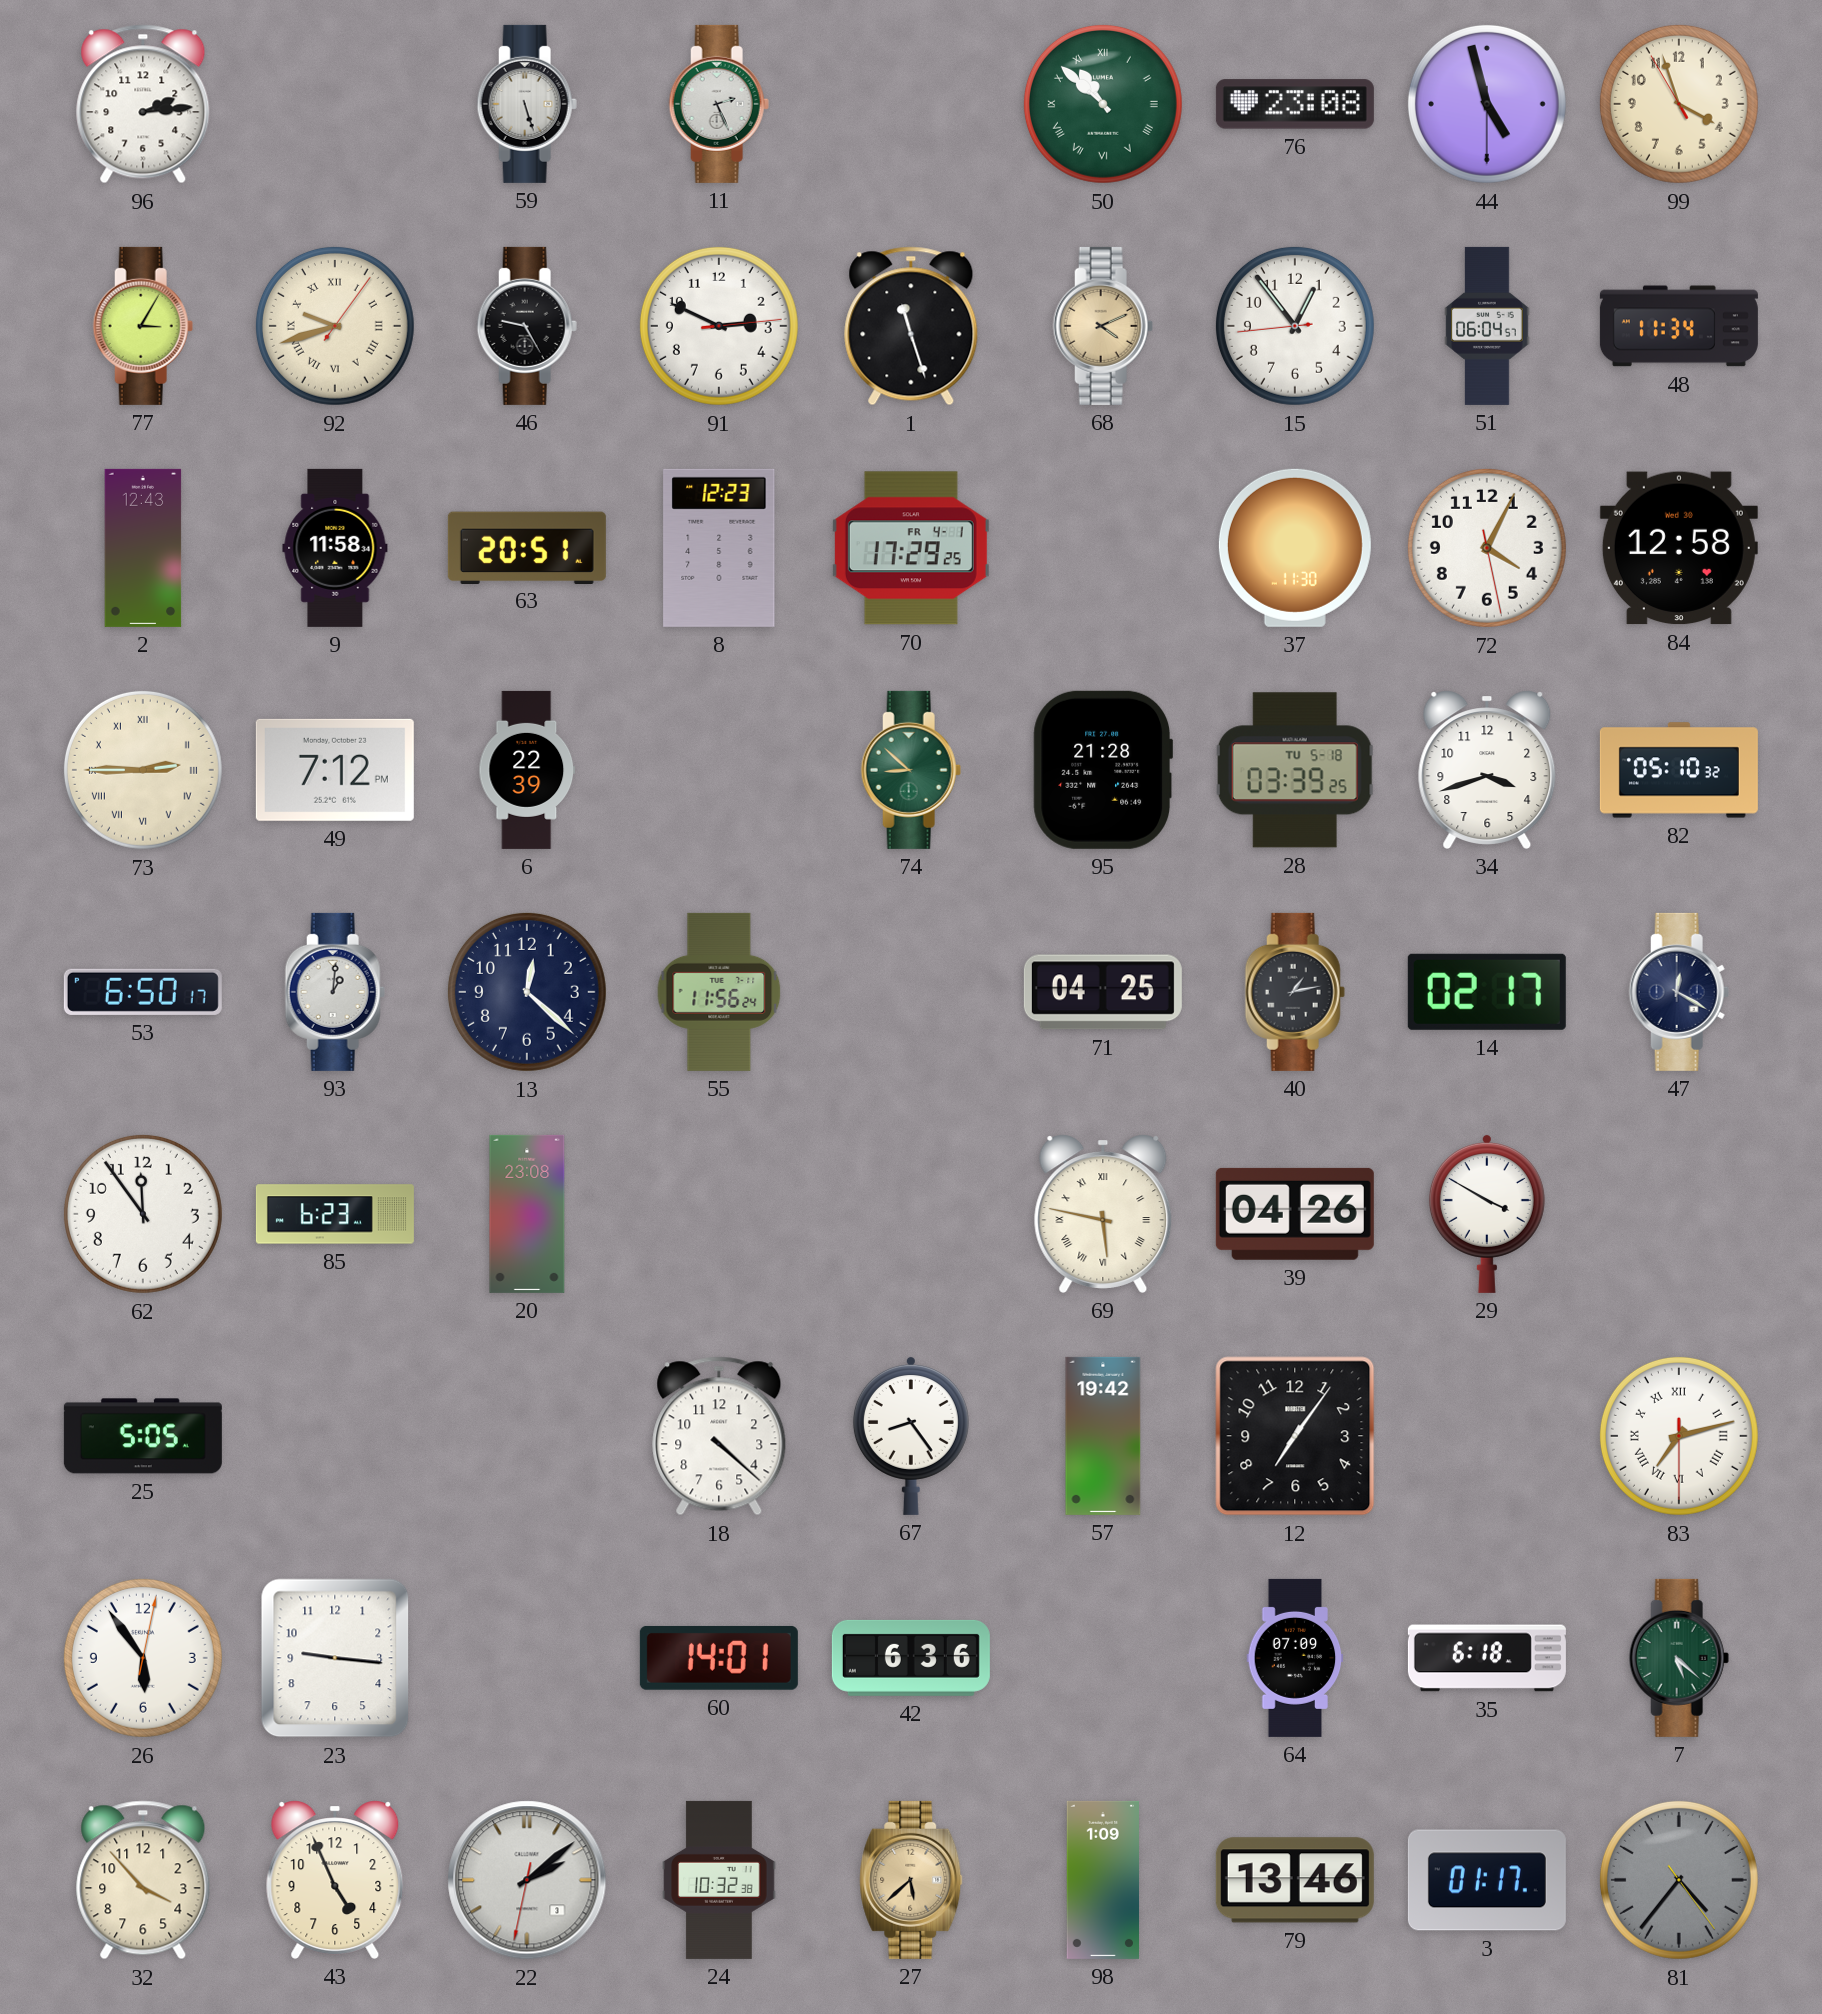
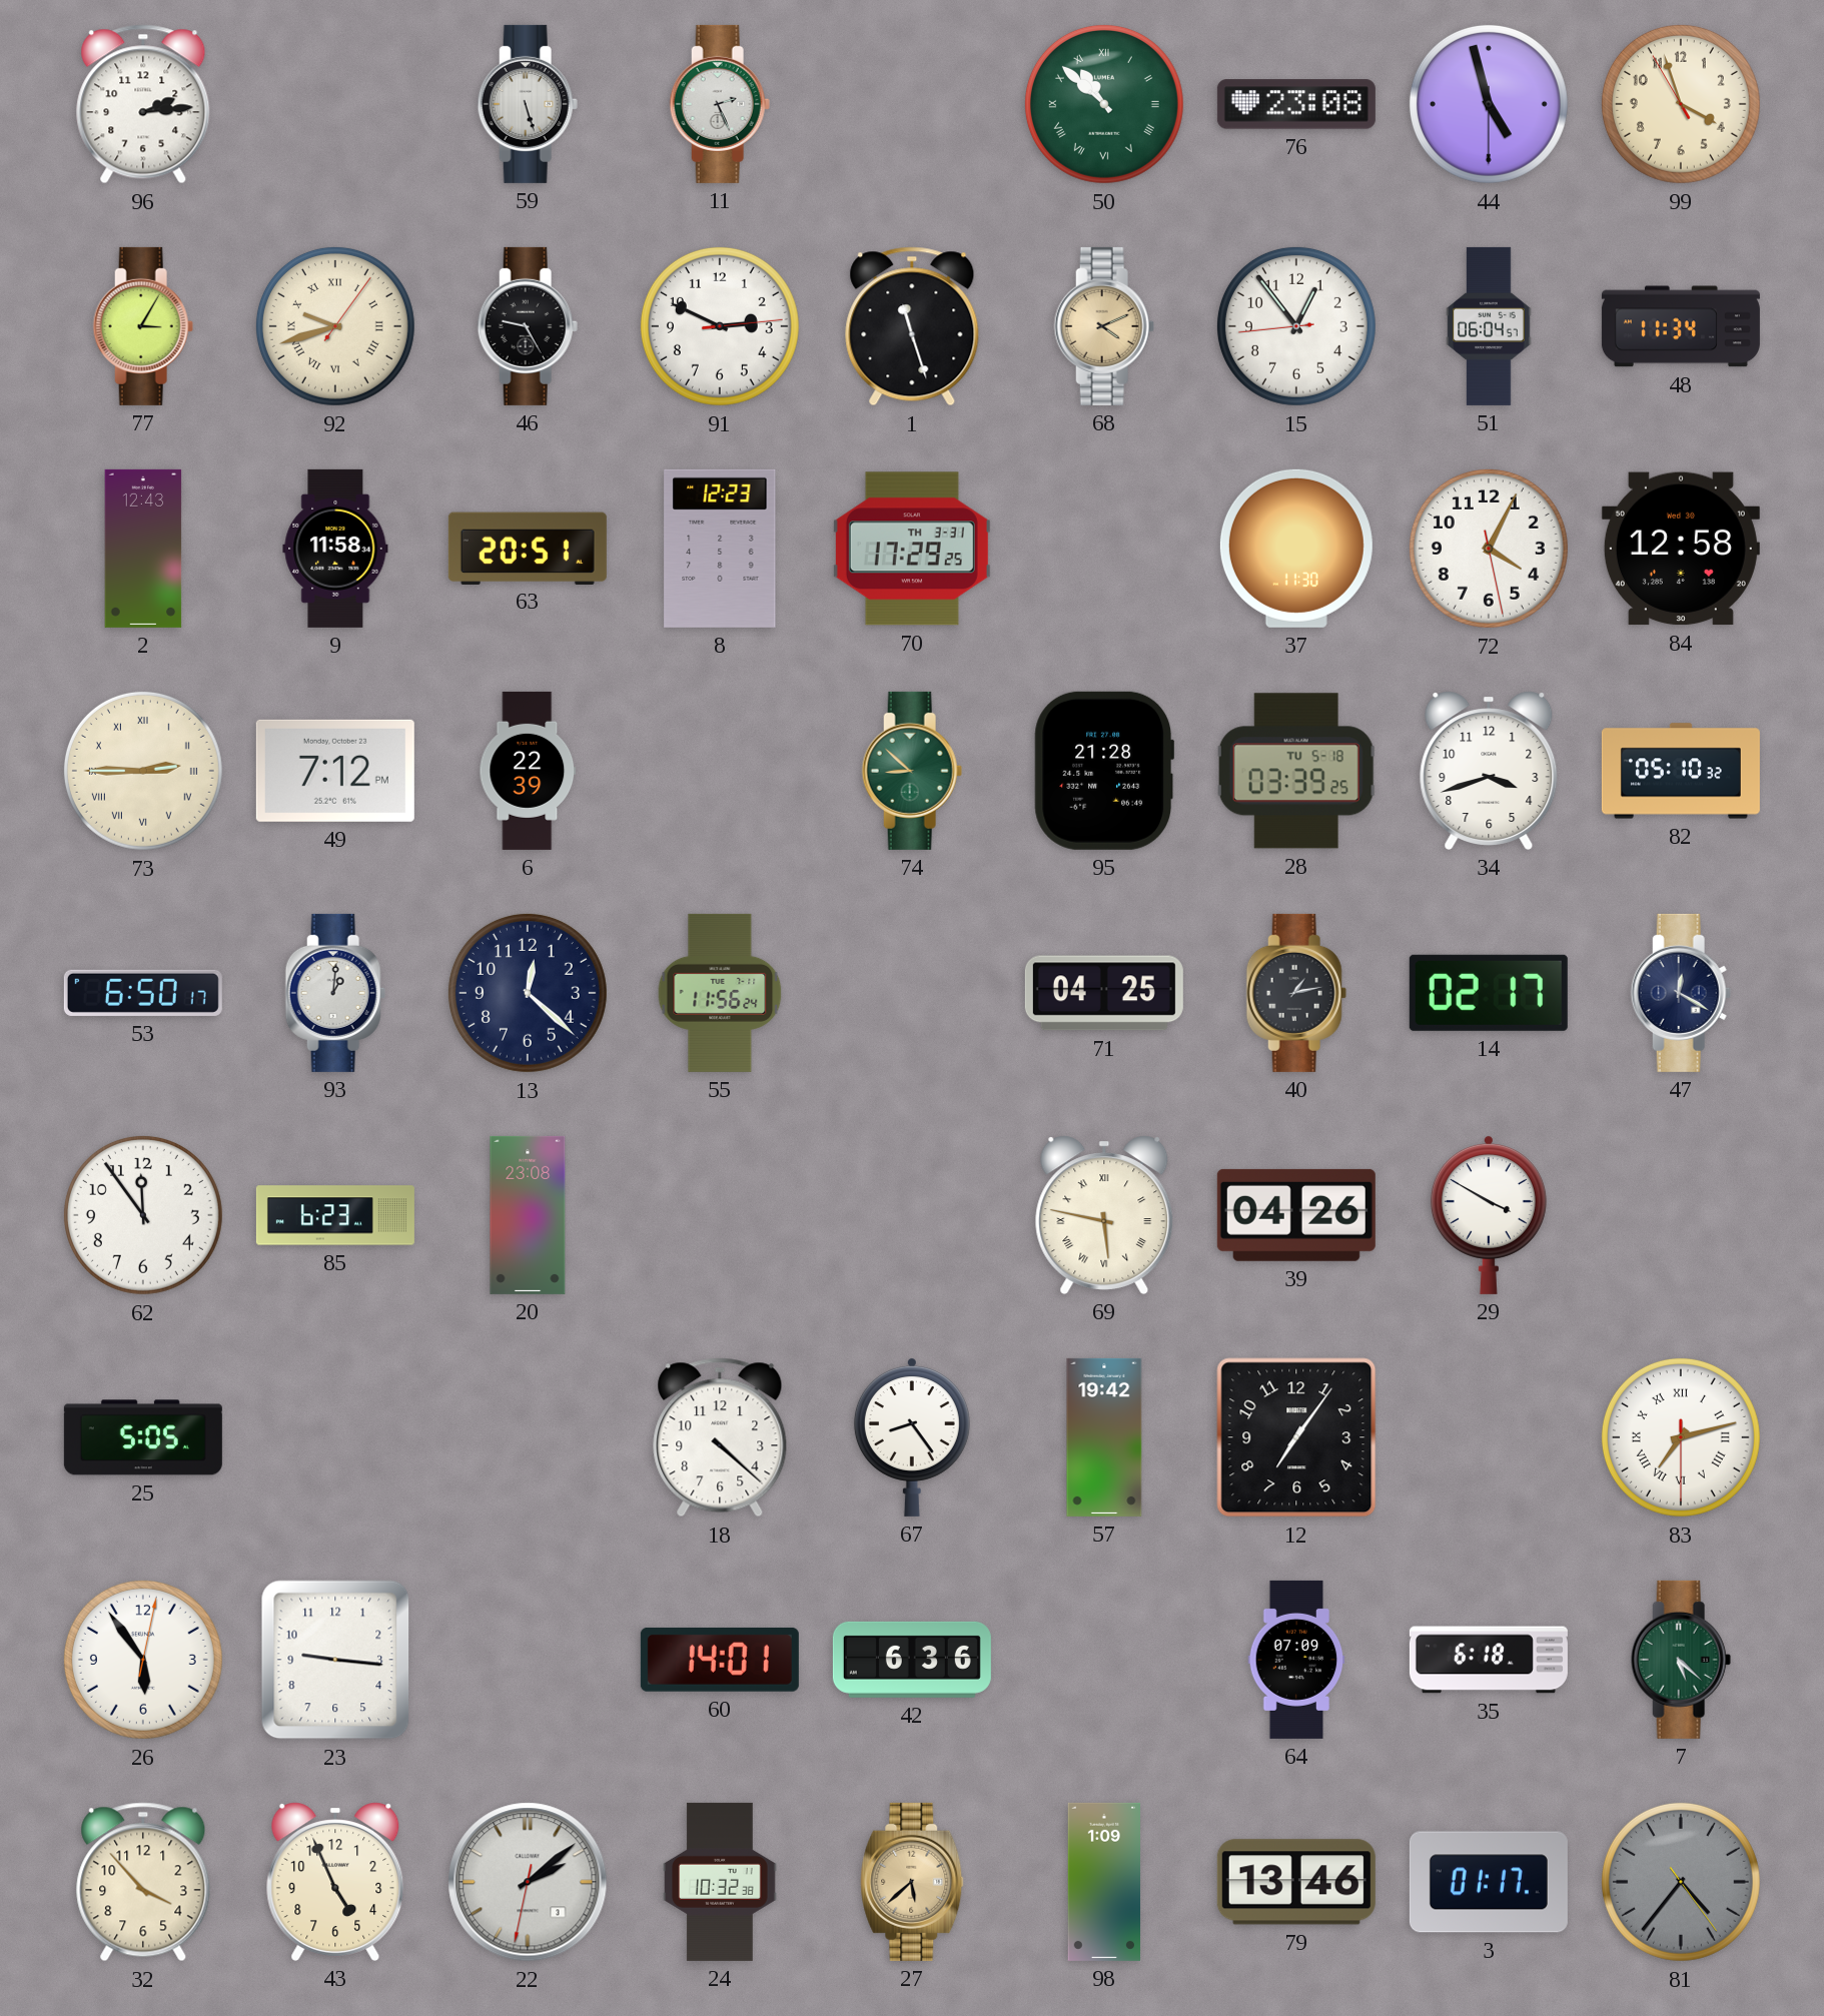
70 date: FR 4-1 -> TH 3-31 (912, 549)
